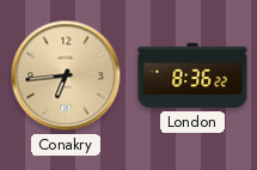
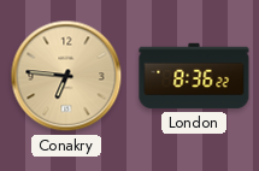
Conakry: 6:44 -> 6:46 (66, 76)
